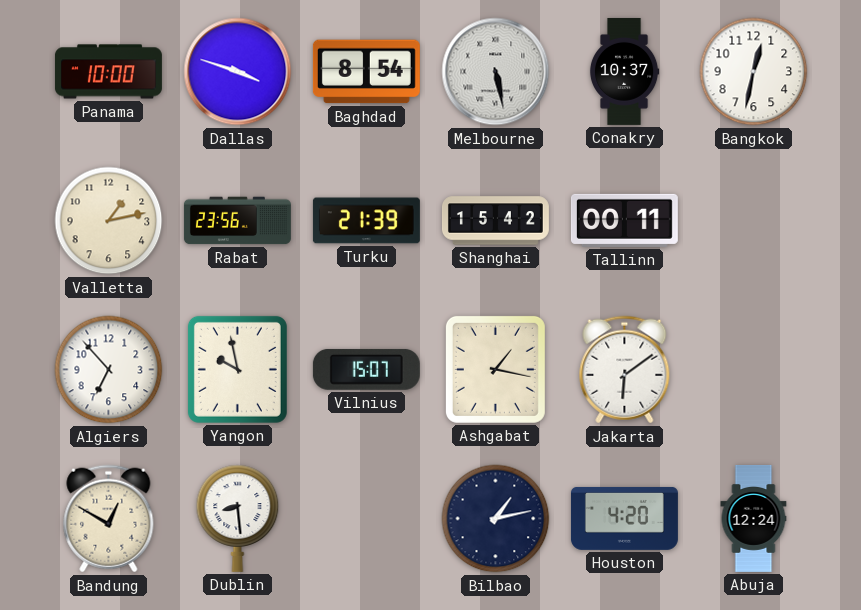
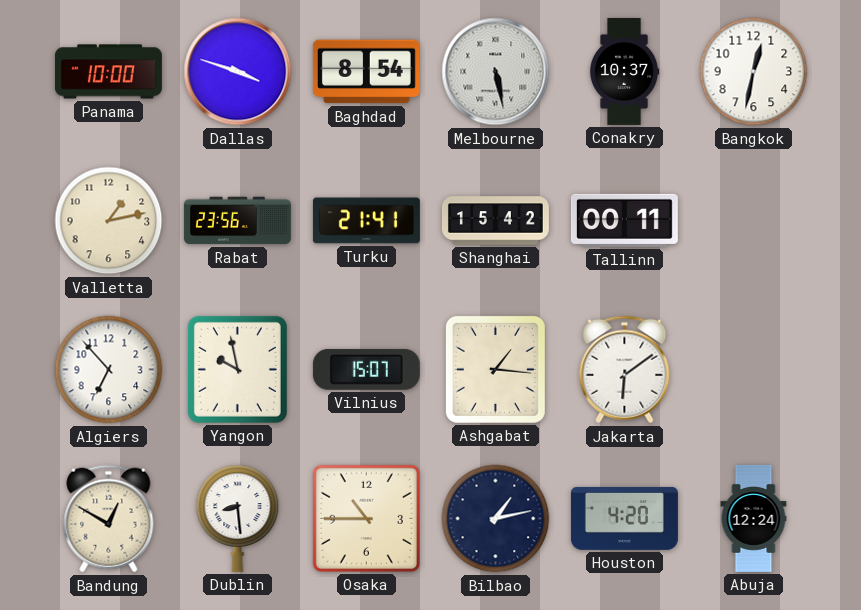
Turku: 21:39 -> 21:41 (366, 221)
Ashgabat: 1:17 -> 1:16 (495, 369)
Osaka: none -> 10:45 (366, 518)
